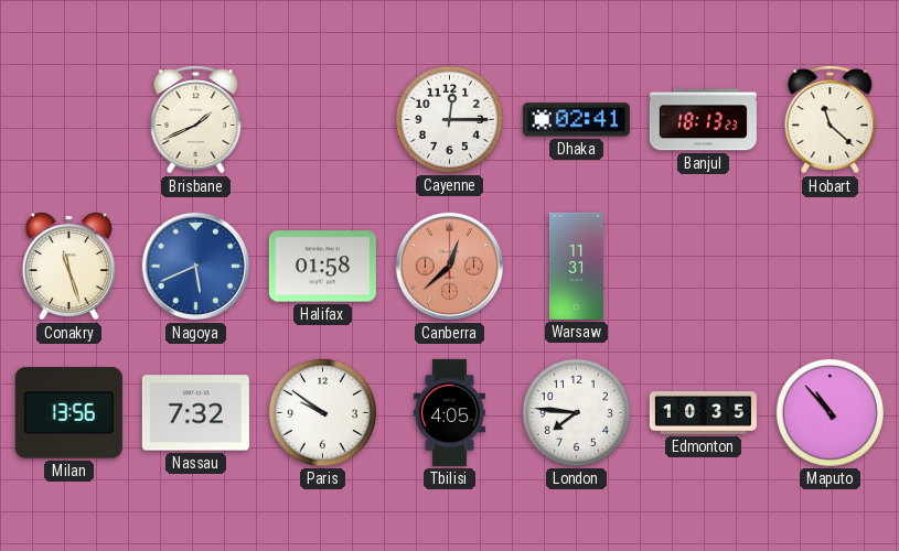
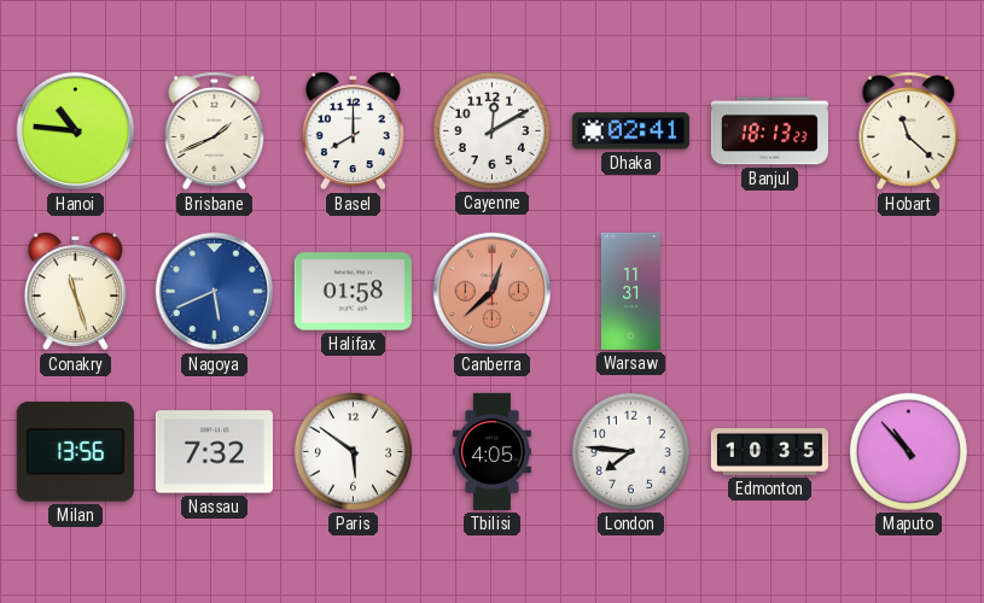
Hanoi: none -> 10:46 (76, 131)
Basel: none -> 8:00 (353, 131)
Cayenne: 12:15 -> 12:10 (491, 130)
Paris: 9:51 -> 5:51 (353, 451)
